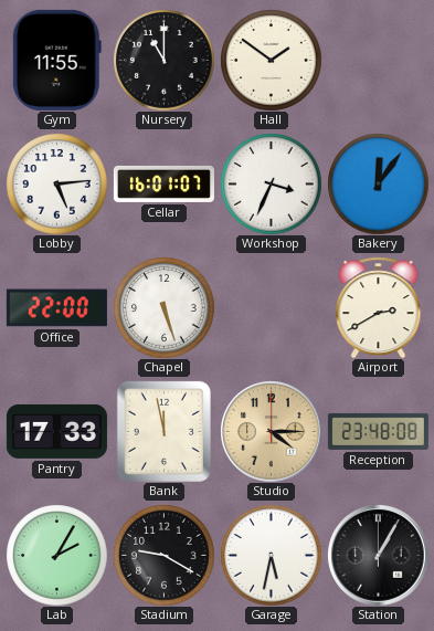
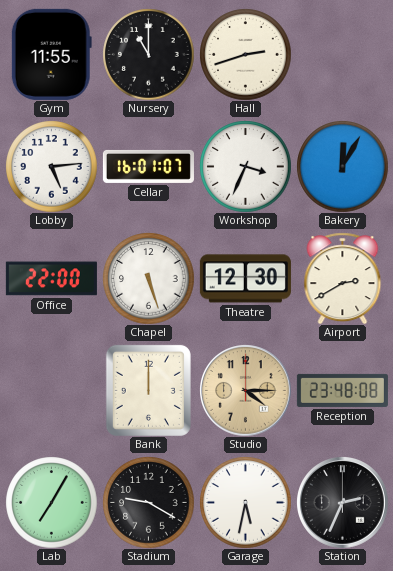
Hall: 1:51 -> 2:42 (245, 54)
Bakery: 12:06 -> 12:05 (342, 166)
Theatre: none -> 12:30 (245, 279)
Pantry: 17:33 -> none (56, 431)
Bank: 11:58 -> 12:00 (148, 390)
Lab: 2:05 -> 7:05 (51, 502)
Station: 1:05 -> 2:34 (343, 503)
